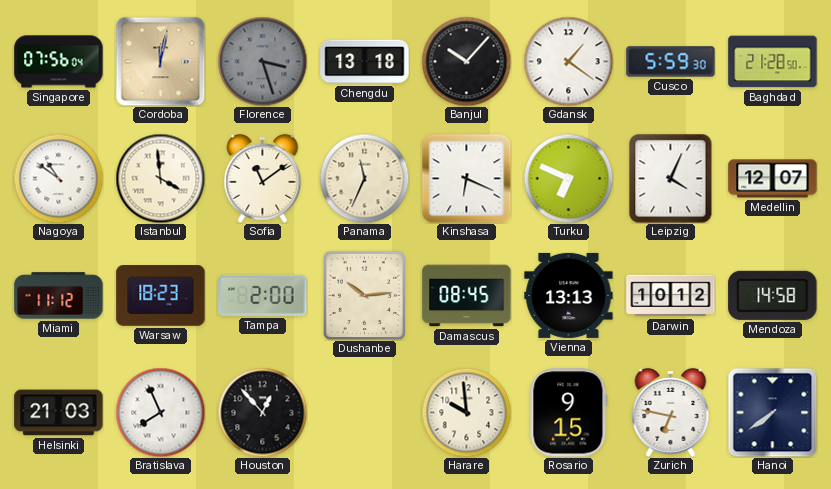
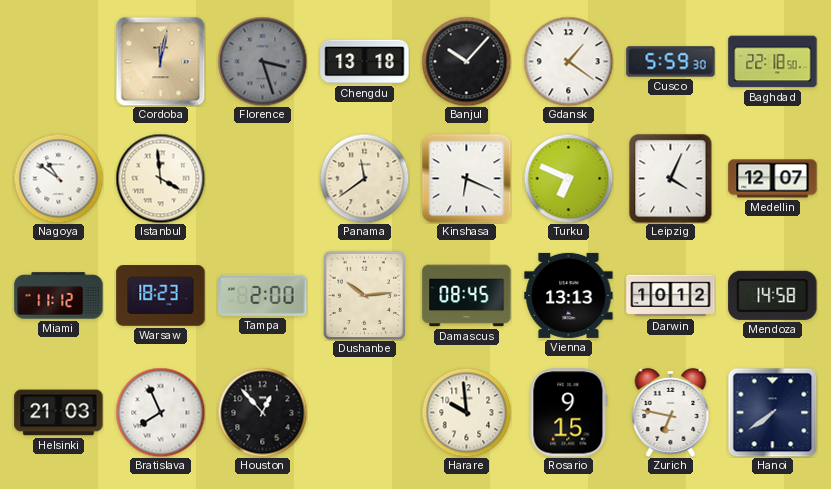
Singapore: 07:56 -> none (59, 62)
Baghdad: 21:28 -> 22:18 (773, 62)
Sofia: 11:09 -> none (263, 178)
Panama: 11:34 -> 11:39 (364, 178)
